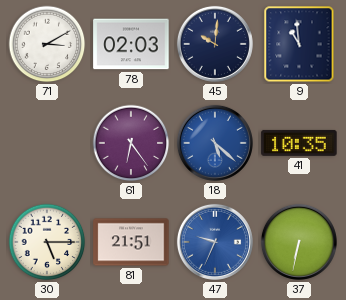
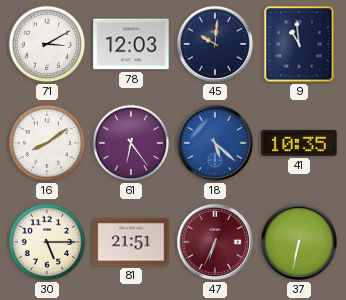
78: 02:03 -> 12:03 (131, 44)
16: none -> 8:09 (47, 143)
47: 9:34 -> 6:34 (215, 242)
47 dial: blue -> burgundy (215, 242)
